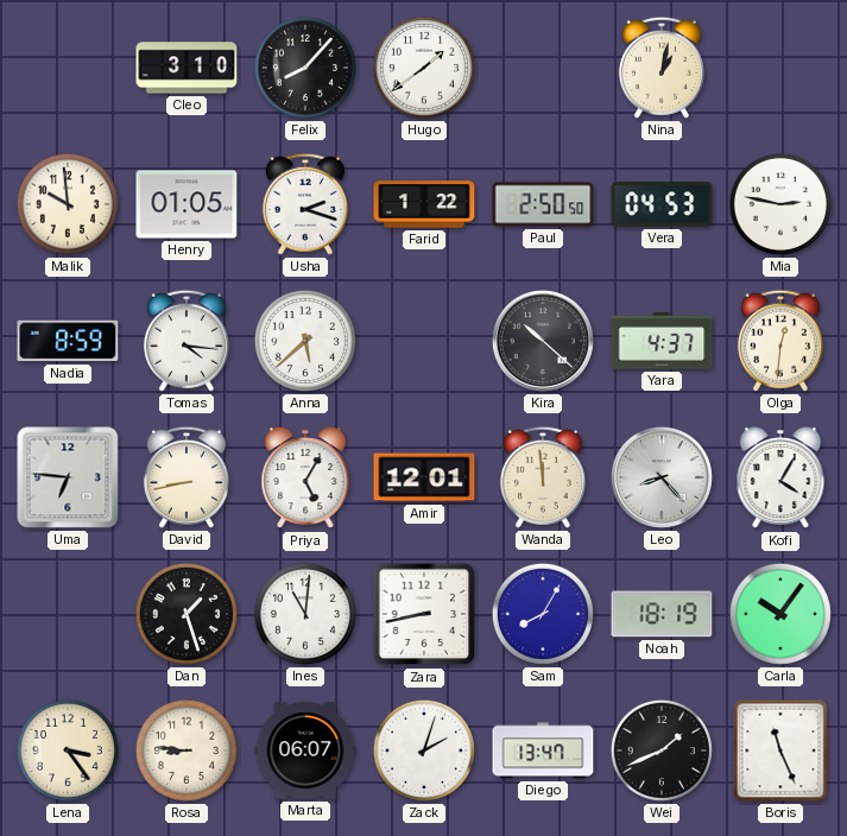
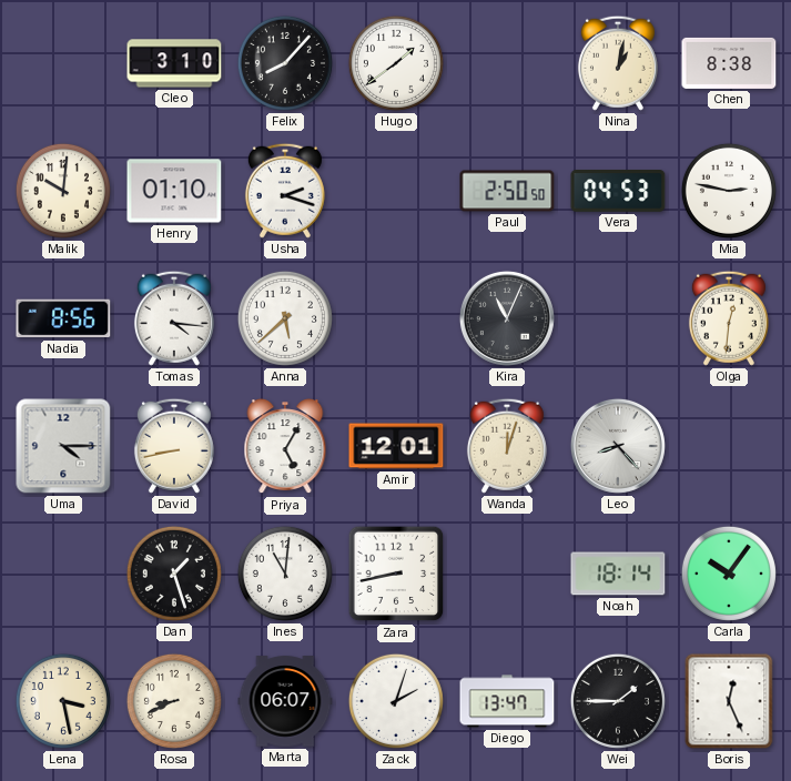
Chen: none -> 8:38 (729, 63)
Malik: 9:59 -> 10:01 (63, 191)
Henry: 01:05 -> 01:10 (174, 191)
Farid: 1:22 -> none (424, 204)
Nadia: 8:59 -> 8:56 (63, 318)
Kira: 10:22 -> 11:04 (507, 318)
Yara: 4:37 -> none (662, 341)
Uma: 6:46 -> 4:15 (63, 446)
Wanda: 11:59 -> 12:03 (507, 446)
Kofi: 4:05 -> none (780, 479)
Sam: 8:05 -> none (543, 614)
Noah: 18:19 -> 18:14 (618, 574)
Lena: 3:24 -> 3:28 (63, 701)
Rosa: 8:46 -> 8:41 (174, 701)
Wei: 1:41 -> 1:45 (618, 701)
Boris: 11:26 -> 12:26 (729, 701)
